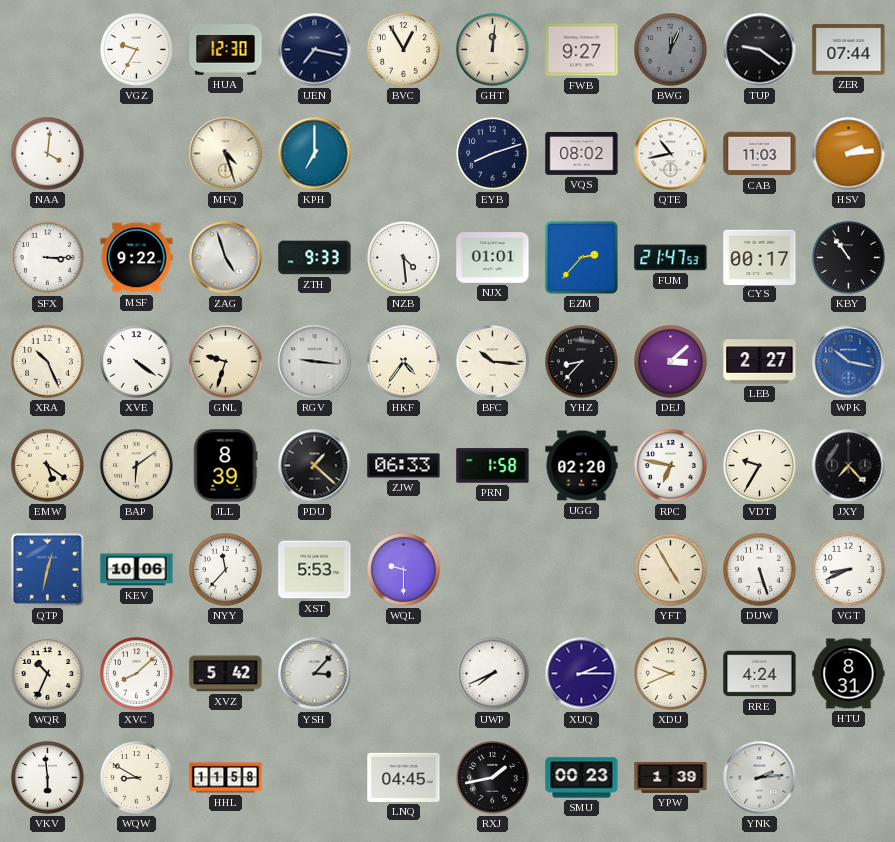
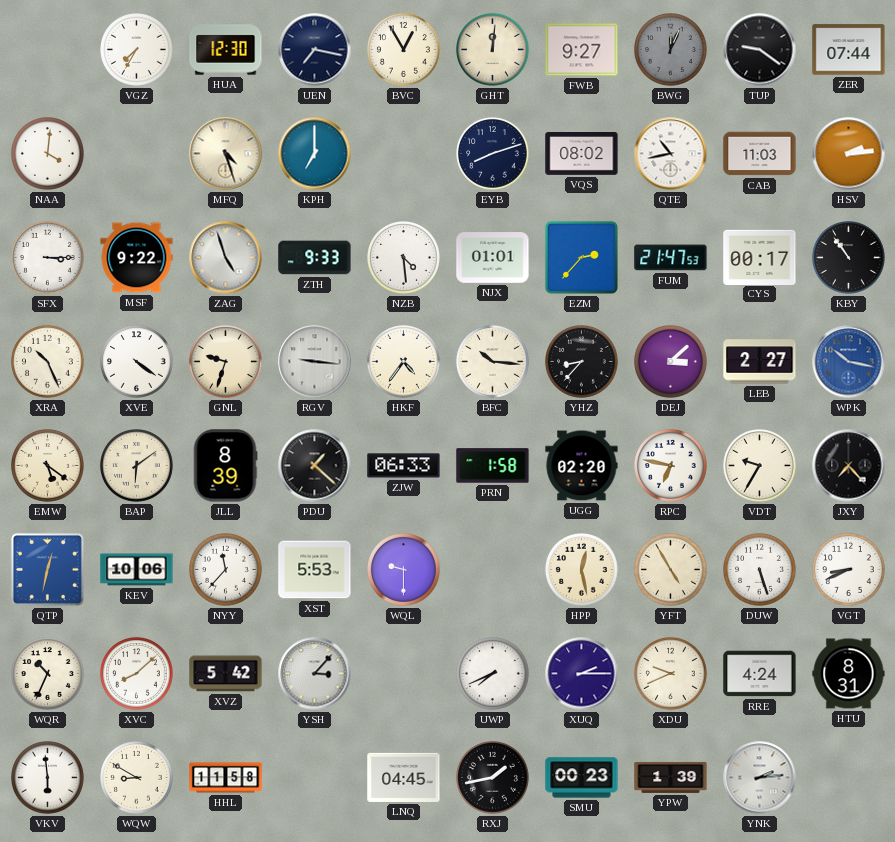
VGZ: 9:35 -> 7:35 (137, 50)
HPP: none -> 12:28 (582, 570)
